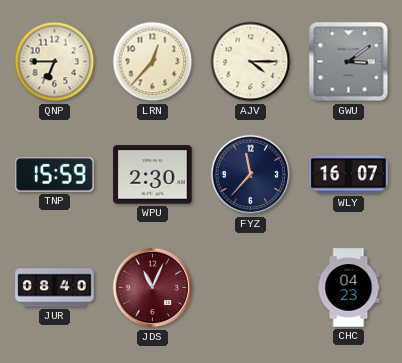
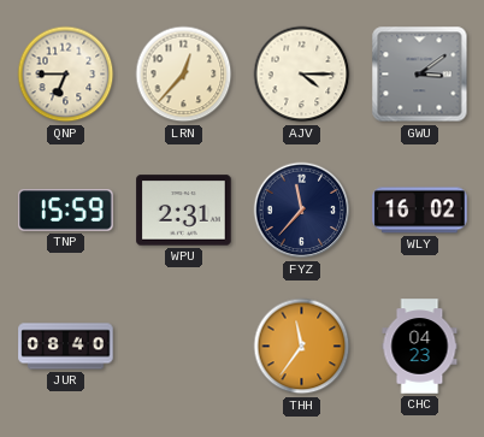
WPU: 2:30 -> 2:31 (184, 211)
WLY: 16:07 -> 16:02 (420, 211)
JDS: 11:04 -> none (153, 288)
THH: none -> 11:36 (302, 347)
